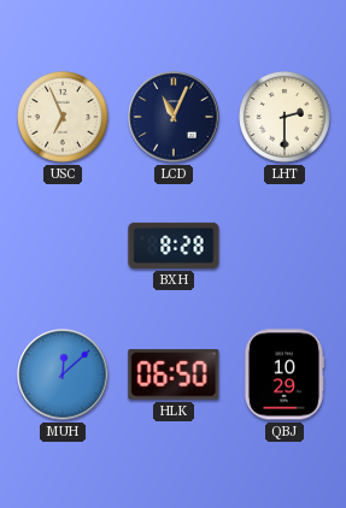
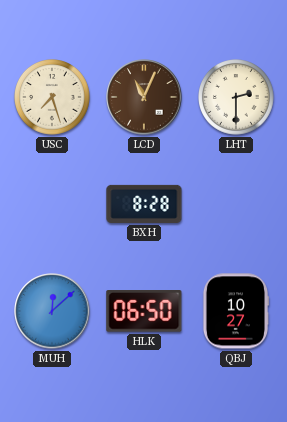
USC: 6:56 -> 7:27 (53, 98)
LCD dial: navy -> brown (144, 97)
QBJ: 10:29 -> 10:27 (236, 311)
